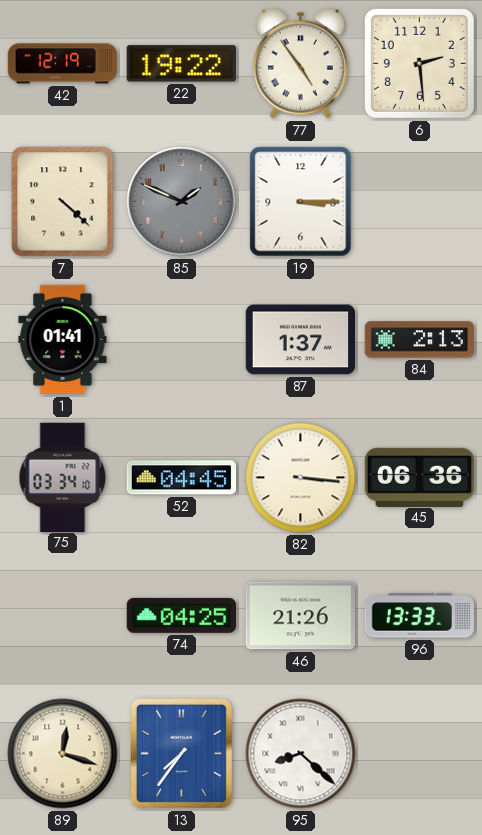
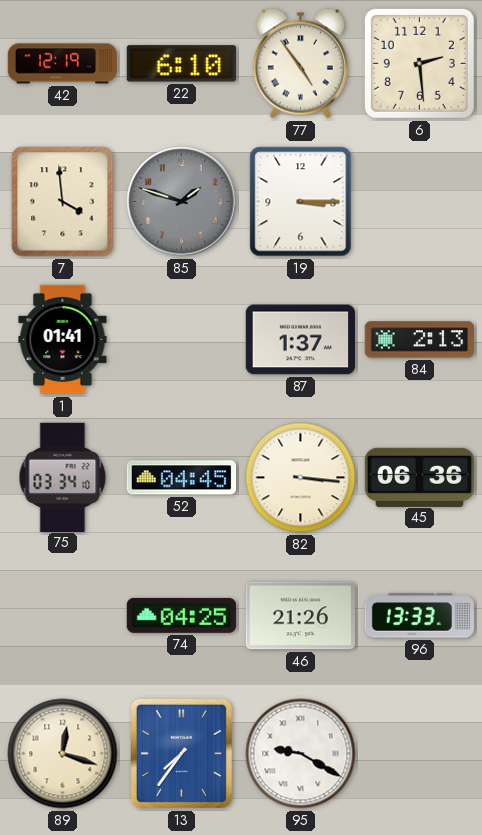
22: 19:22 -> 6:10 (181, 64)
7: 4:22 -> 3:59 (63, 202)
85: 1:49 -> 1:48 (182, 202)
95: 8:22 -> 9:20 (301, 754)
